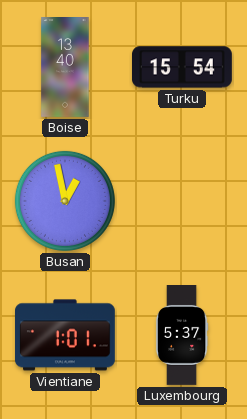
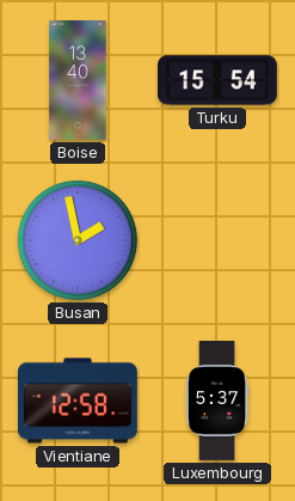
Busan: 12:58 -> 1:58 (78, 240)
Vientiane: 1:01 -> 12:58 (79, 401)
